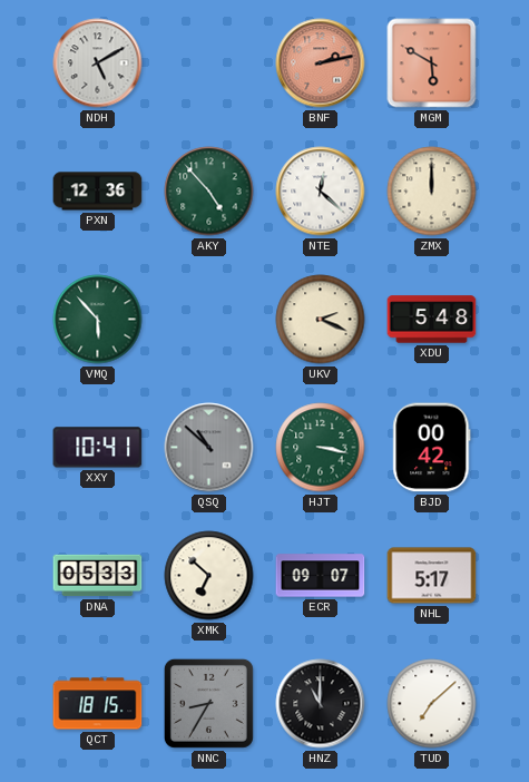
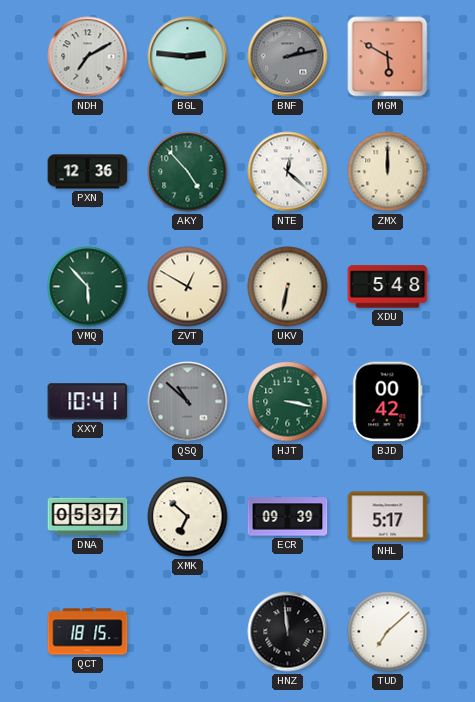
NDH: 5:10 -> 7:10 (88, 57)
BGL: none -> 2:46 (188, 57)
BNF dial: salmon -> grey (288, 57)
ZVT: none -> 12:50 (188, 287)
UKV: 2:19 -> 6:32 (288, 287)
DNA: 05:33 -> 05:37 (88, 517)
ECR: 09:07 -> 09:39 (288, 517)
NNC: 8:35 -> none (208, 703)
HNZ: 11:00 -> 11:59 (288, 632)
